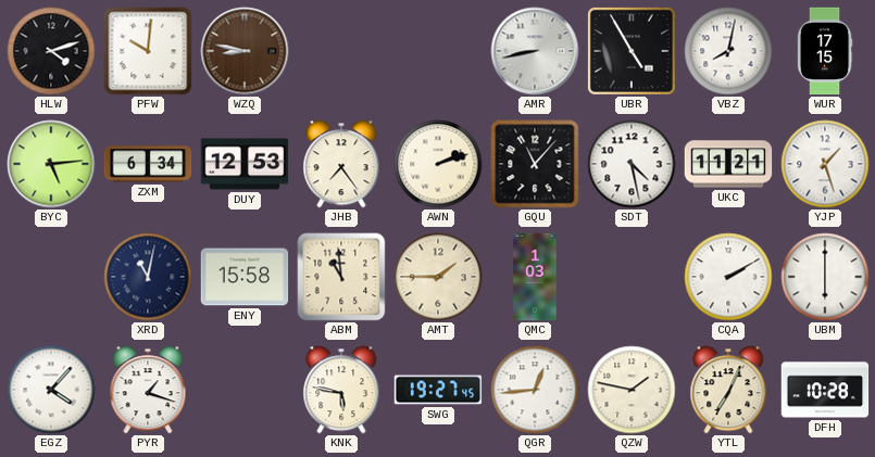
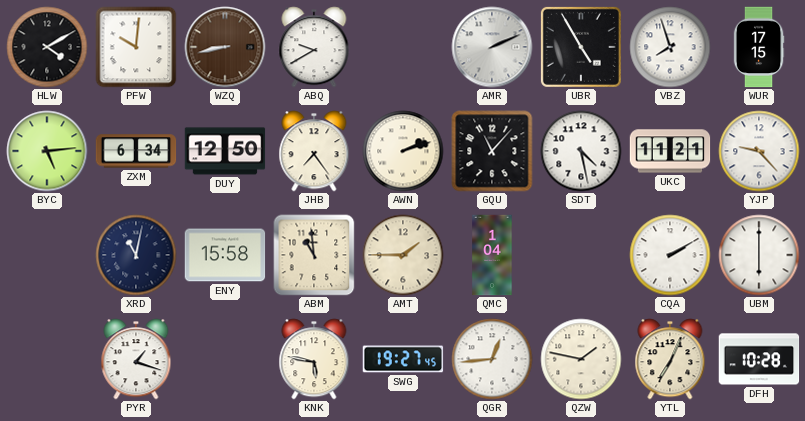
HLW: 4:12 -> 4:10 (47, 47)
WZQ: 8:47 -> 8:43 (225, 47)
ABQ: none -> 9:40 (314, 47)
AMR: 8:43 -> 2:11 (492, 47)
VBZ: 8:02 -> 7:57 (670, 47)
DUY: 12:53 -> 12:50 (225, 151)
YJP: 1:27 -> 9:23 (759, 151)
QMC: 1:03 -> 1:04 (492, 255)
EGZ: 4:07 -> none (51, 390)
